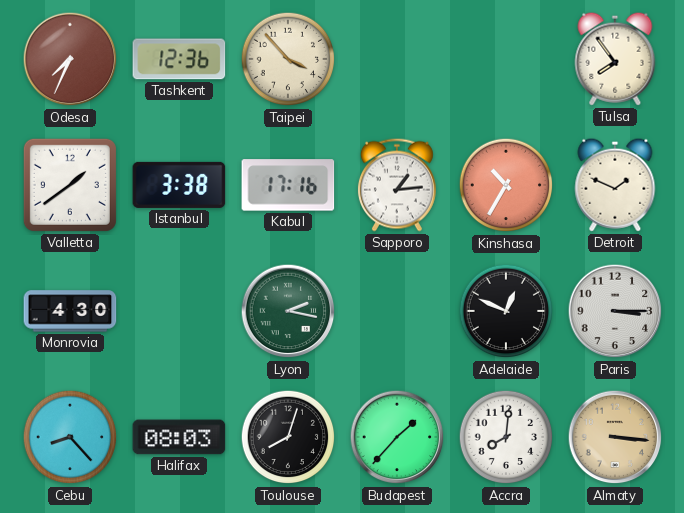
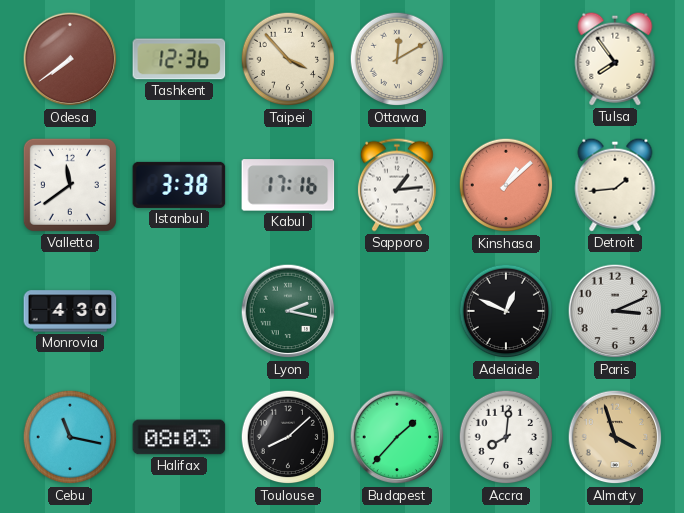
Odesa: 7:34 -> 7:39 (70, 59)
Ottawa: none -> 12:10 (397, 59)
Valletta: 1:39 -> 11:39 (70, 185)
Kinshasa: 10:35 -> 1:08 (506, 185)
Detroit: 1:49 -> 1:44 (615, 185)
Paris: 3:15 -> 3:11 (615, 311)
Cebu: 8:23 -> 11:17 (70, 437)
Toulouse: 8:03 -> 8:08 (288, 437)
Almaty: 3:16 -> 3:57 (615, 437)
